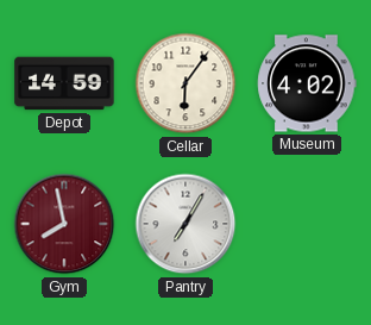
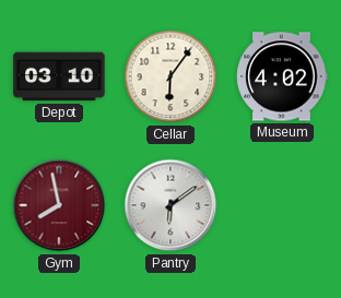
Depot: 14:59 -> 03:10 (59, 76)
Pantry: 7:05 -> 6:09 (170, 205)
